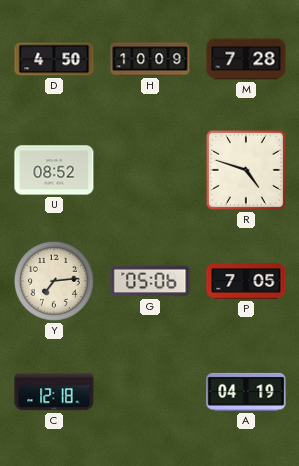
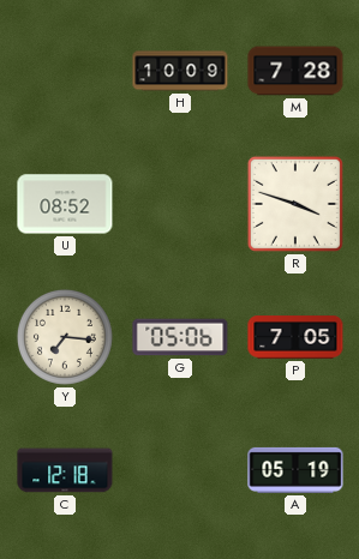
D: 4:50 -> none (54, 59)
R: 4:48 -> 3:48 (295, 204)
Y: 7:14 -> 7:16 (65, 337)
A: 04:19 -> 05:19 (295, 470)
